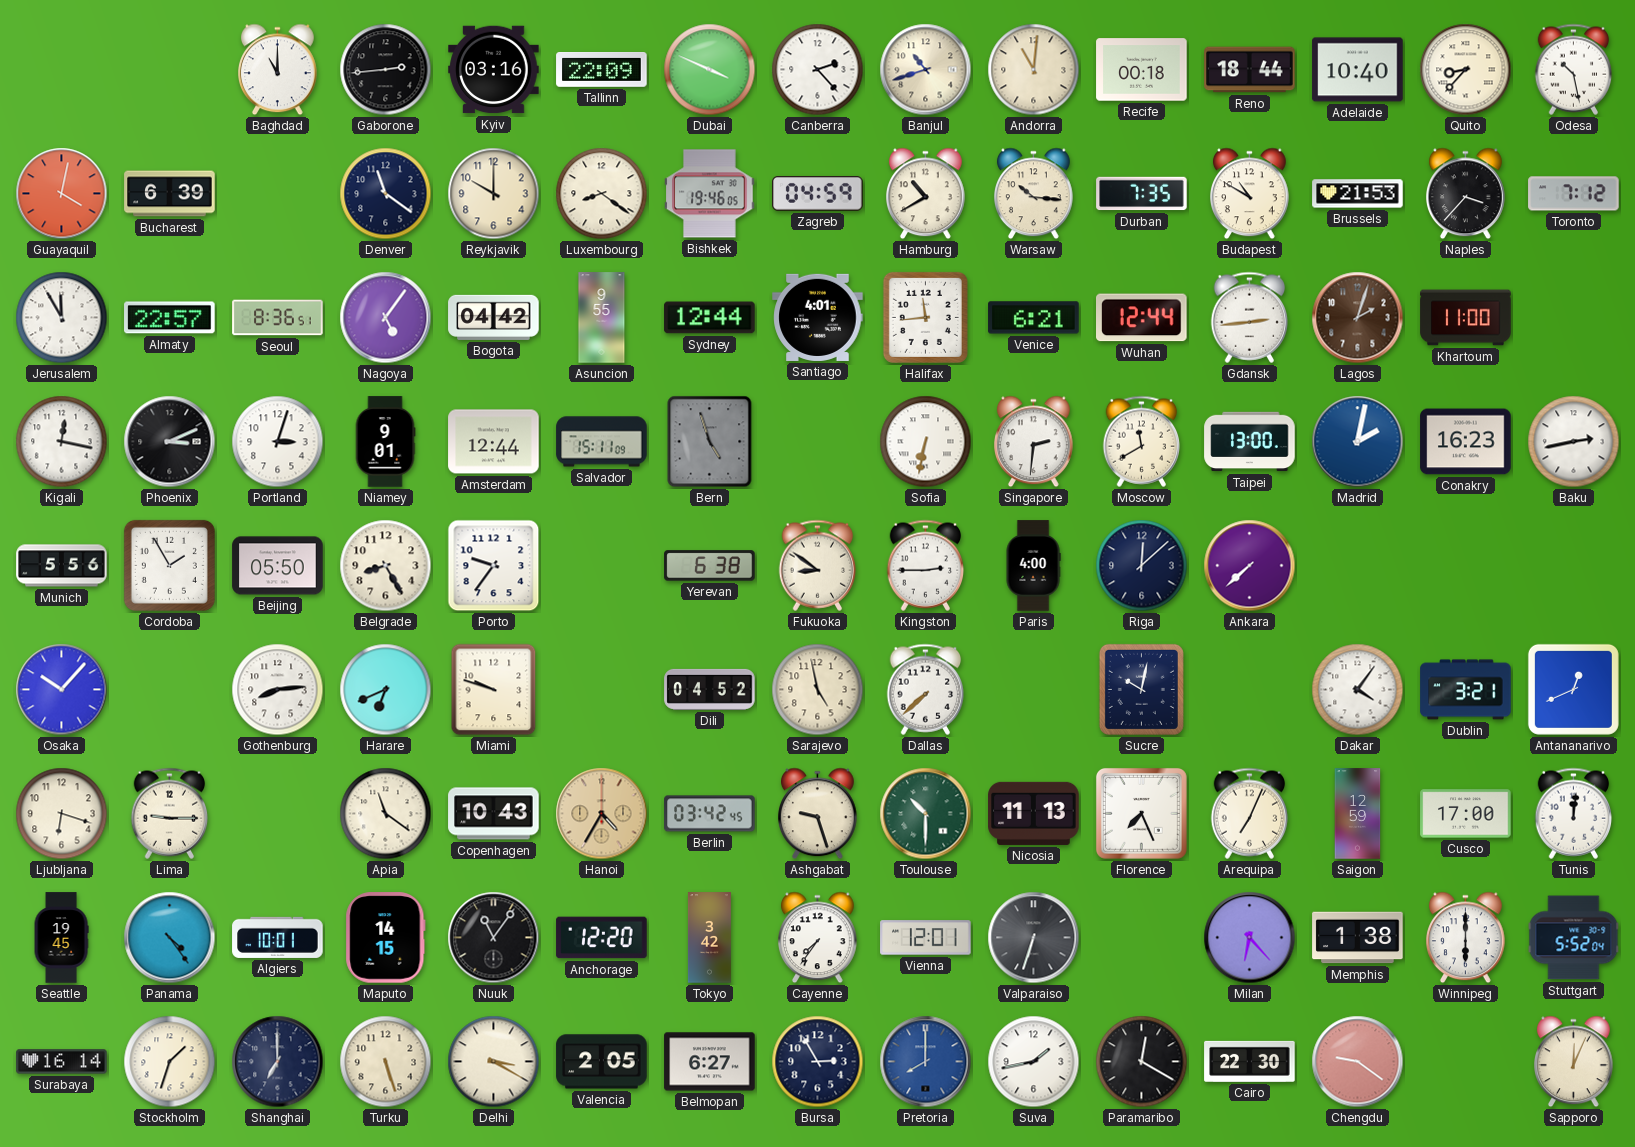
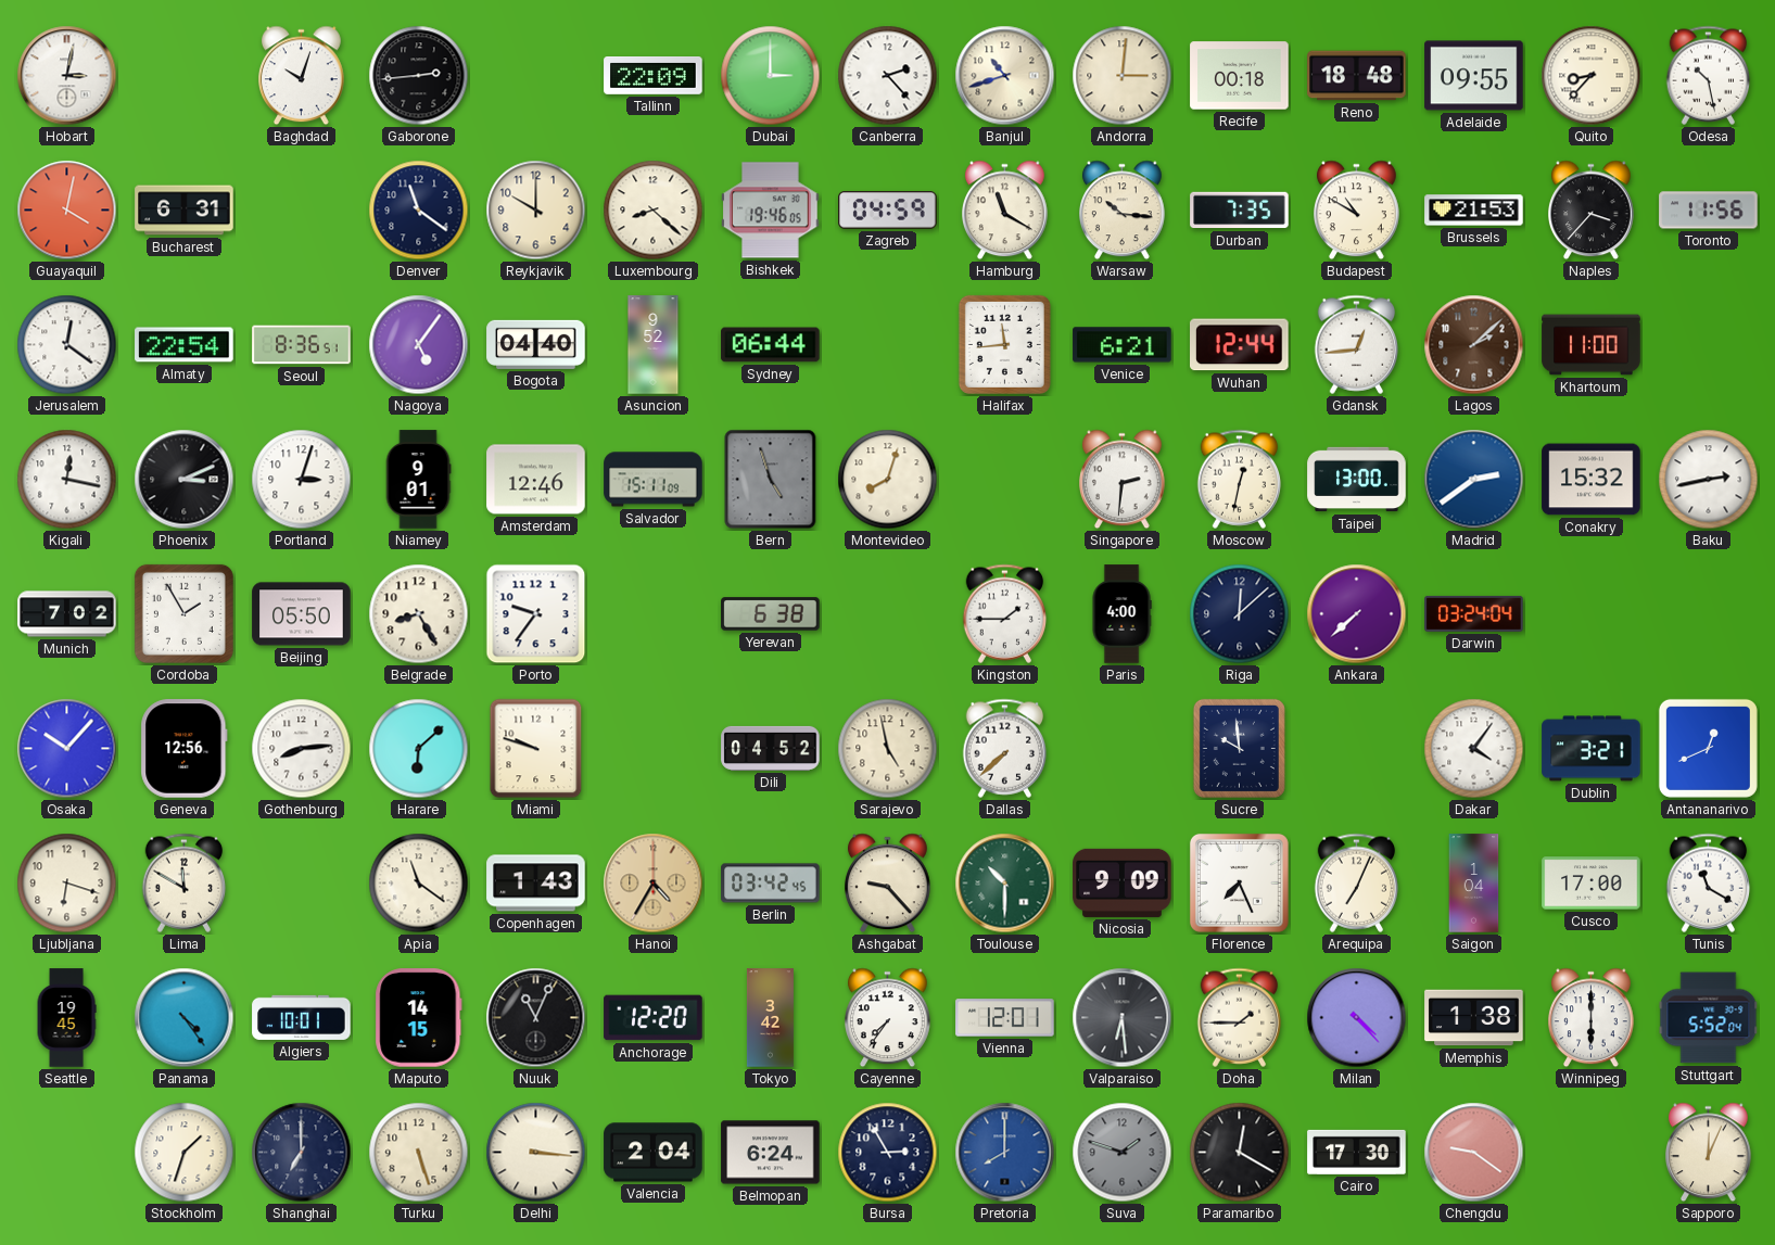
Hobart: none -> 3:02 (67, 76)
Baghdad: 11:00 -> 10:03 (302, 76)
Kyiv: 03:16 -> none (494, 70)
Dubai: 3:49 -> 3:00 (771, 76)
Andorra: 11:01 -> 3:01 (1123, 76)
Reno: 18:44 -> 18:48 (1357, 76)
Adelaide: 10:40 -> 09:55 (1474, 76)
Bucharest: 6:39 -> 6:31 (185, 211)
Luxembourg: 8:21 -> 8:22 (654, 211)
Hamburg: 10:40 -> 11:20 (1005, 211)
Toronto: 7:12 -> 11:56 (1709, 211)
Jerusalem: 11:55 -> 12:21 (67, 345)
Almaty: 22:57 -> 22:54 (185, 345)
Bogota: 04:42 -> 04:40 (536, 344)
Asuncion: 9:55 -> 9:52 (654, 345)
Sydney: 12:44 -> 06:44 (771, 345)
Santiago: 4:01 -> none (818, 317)
Gdansk: 2:44 -> 12:44 (1357, 344)
Lagos: 2:03 -> 2:08 (1474, 345)
Amsterdam: 12:44 -> 12:46 (536, 480)
Montevideo: none -> 8:03 (888, 480)
Sofia: 6:32 -> none (926, 442)
Moscow: 11:40 -> 12:32 (1240, 479)
Madrid: 2:02 -> 2:39 (1474, 480)
Conakry: 16:23 -> 15:32 (1592, 480)
Munich: 5:56 -> 7:02 (67, 614)
Fukuoka: 8:51 -> none (818, 565)
Kingston: 2:45 -> 1:45 (1005, 613)
Darwin: none -> 03:24 (1474, 613)
Geneva: none -> 12:56 (185, 749)
Harare: 6:41 -> 6:08 (419, 749)
Sucre: 10:02 -> 9:59 (1239, 748)
Lima: 9:15 -> 11:50 (185, 882)
Copenhagen: 10:43 -> 1:43 (536, 884)
Ashgabat: 9:27 -> 9:23 (888, 884)
Nicosia: 11:13 -> 9:09 (1123, 882)
Saigon: 12:59 -> 1:04 (1474, 884)
Tunis: 12:01 -> 11:20 (1709, 882)
Nuuk: 11:06 -> 11:04 (536, 1018)
Valparaiso: 6:33 -> 6:29 (1123, 1018)
Doha: none -> 1:45 (1240, 1017)
Milan: 6:23 -> 4:23 (1357, 1018)
Surabaya: 16:14 -> none (62, 1062)
Delhi: 3:20 -> 3:16 (536, 1153)
Valencia: 2:05 -> 2:04 (654, 1153)
Belmopan: 6:27 -> 6:24 (771, 1153)
Suva: 1:43 -> 1:48 (1123, 1153)
Suva dial: white -> grey (1123, 1153)
Cairo: 22:30 -> 17:30 (1357, 1152)
